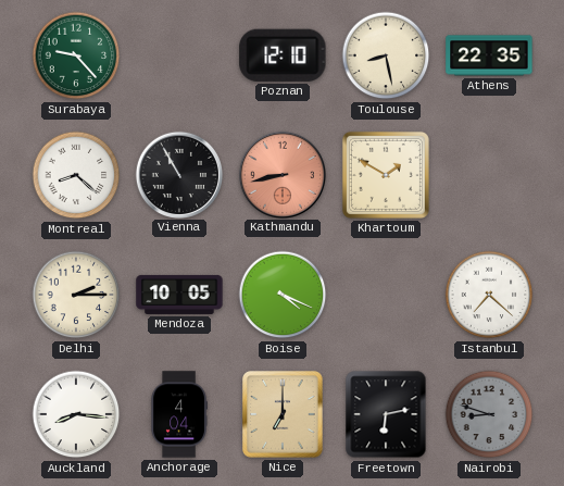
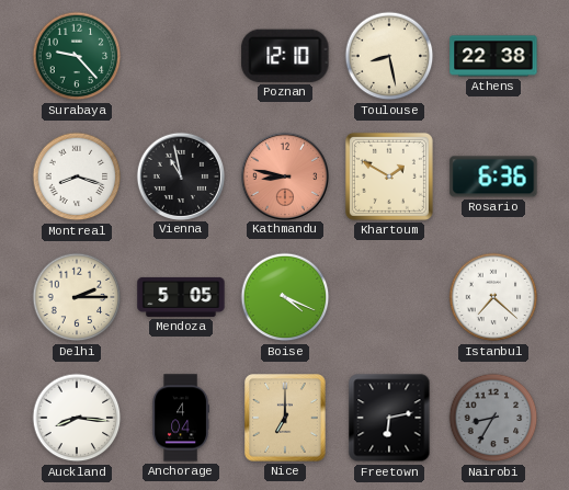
Athens: 22:35 -> 22:38 (493, 56)
Montreal: 8:22 -> 8:18 (77, 176)
Vienna: 10:55 -> 10:58 (180, 175)
Kathmandu: 8:43 -> 8:47 (284, 175)
Rosario: none -> 6:36 (493, 176)
Mendoza: 10:05 -> 5:05 (181, 297)
Nairobi: 8:48 -> 8:35 (493, 418)
